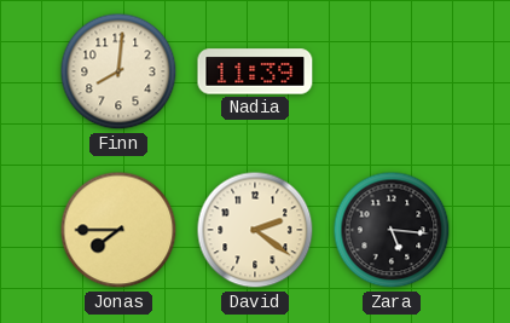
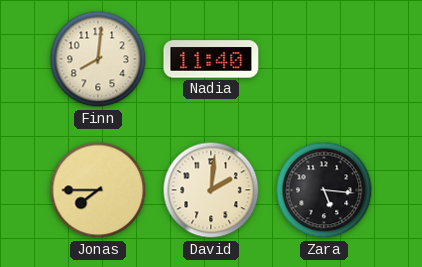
Nadia: 11:39 -> 11:40 (211, 59)
David: 2:21 -> 2:01 (211, 190)
